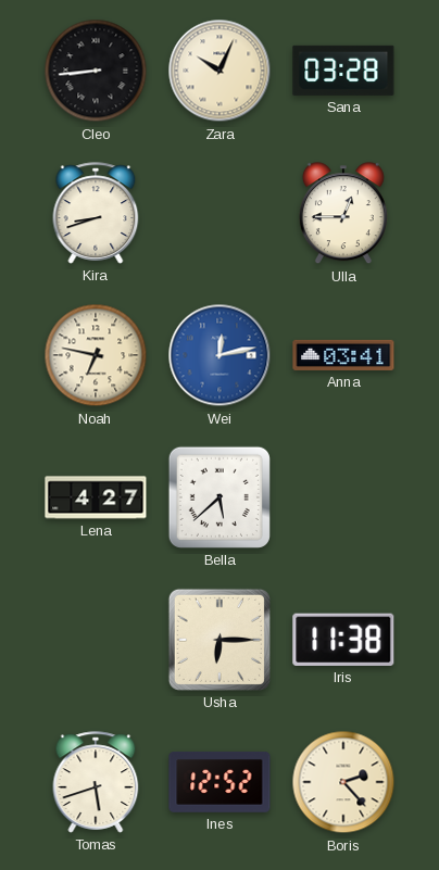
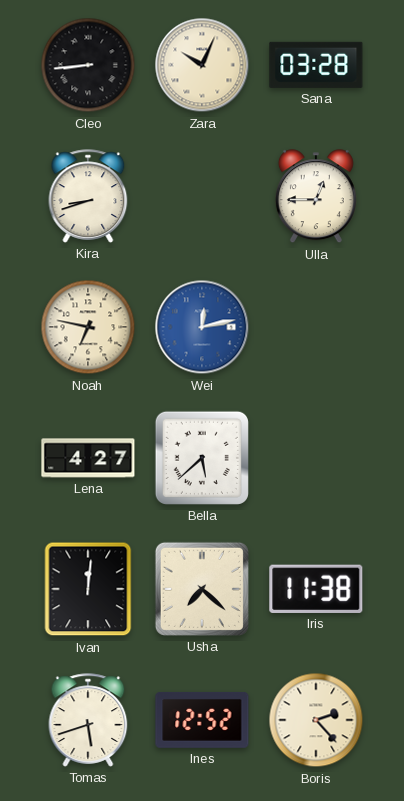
Anna: 03:41 -> none (343, 355)
Ivan: none -> 12:01 (88, 589)
Usha: 6:15 -> 7:22 (202, 589)
